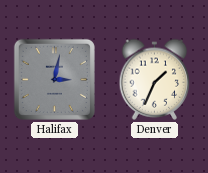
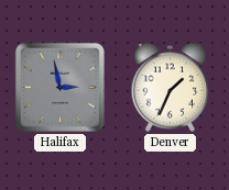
Halifax: 3:02 -> 2:58 (59, 87)
